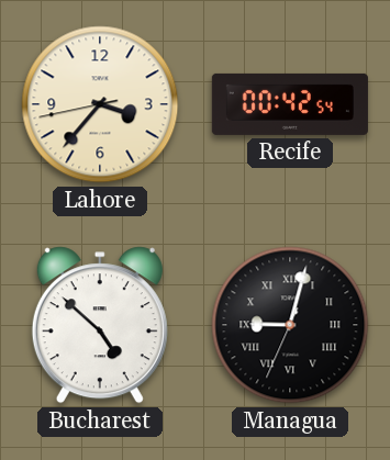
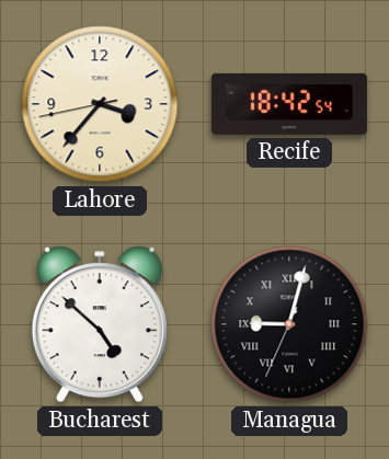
Recife: 00:42 -> 18:42 (289, 104)
